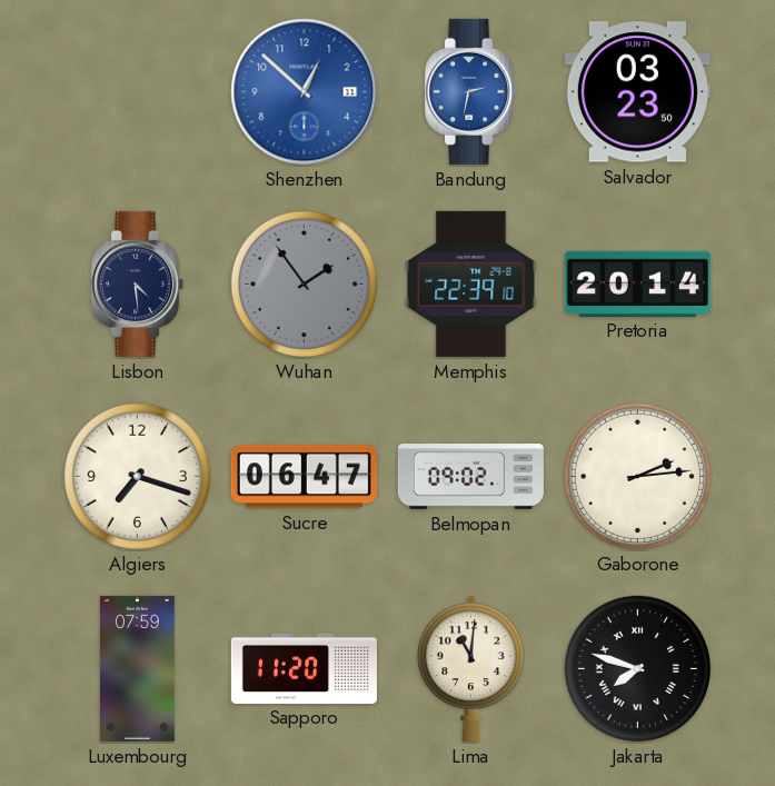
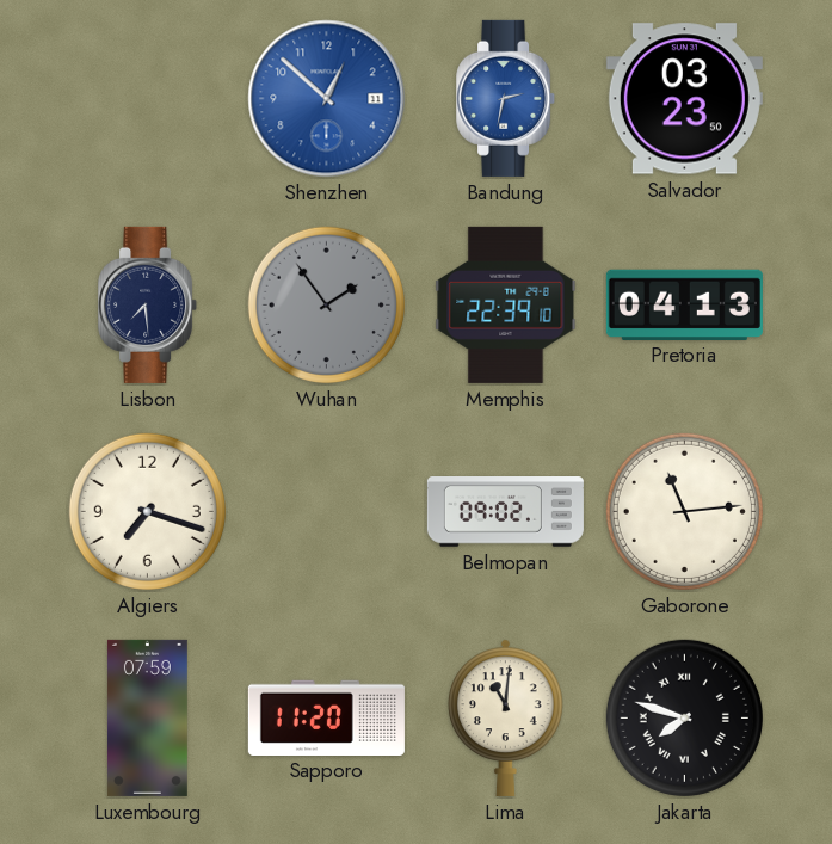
Lisbon: 4:29 -> 7:29 (148, 304)
Pretoria: 20:14 -> 04:13 (684, 304)
Sucre: 06:47 -> none (304, 477)
Gaborone: 2:14 -> 11:14 (684, 511)
